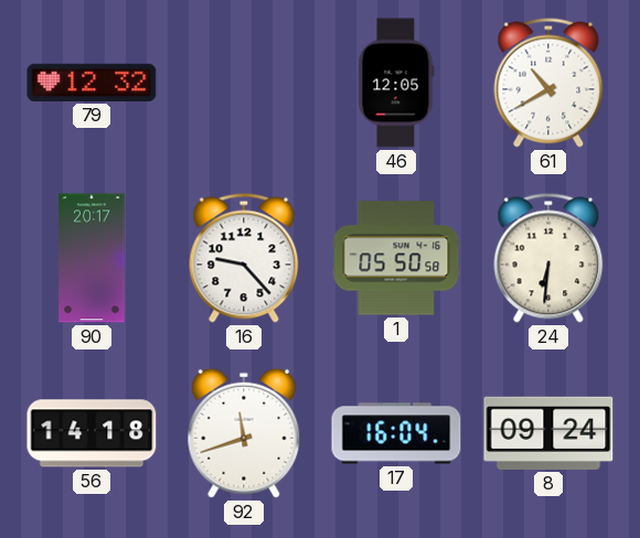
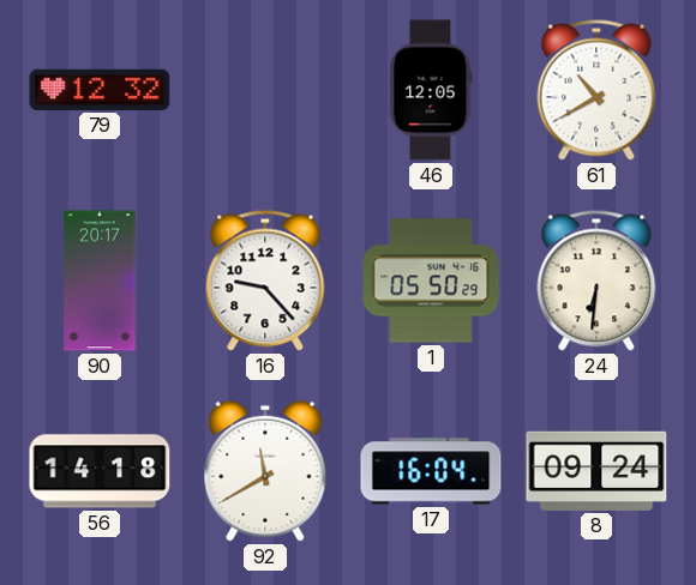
1: 05:50:58 -> 05:50:29 (431, 281)
92: 11:42 -> 11:40 (265, 471)
